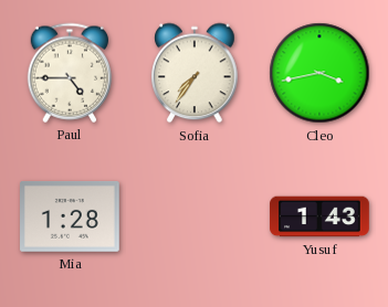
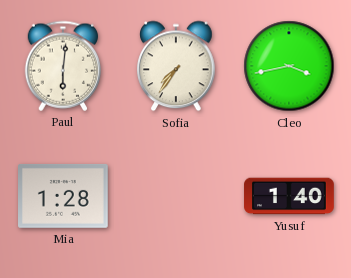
Paul: 4:45 -> 6:01 (62, 66)
Yusuf: 1:43 -> 1:40 (289, 196)
